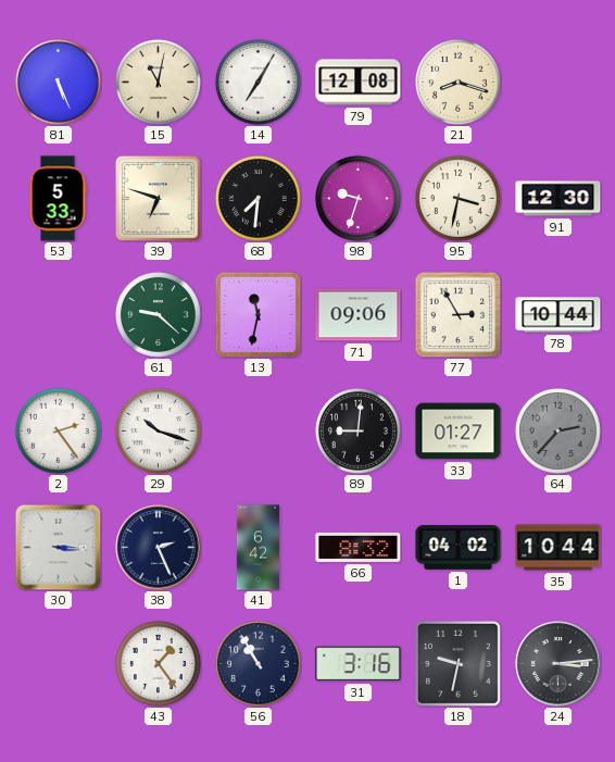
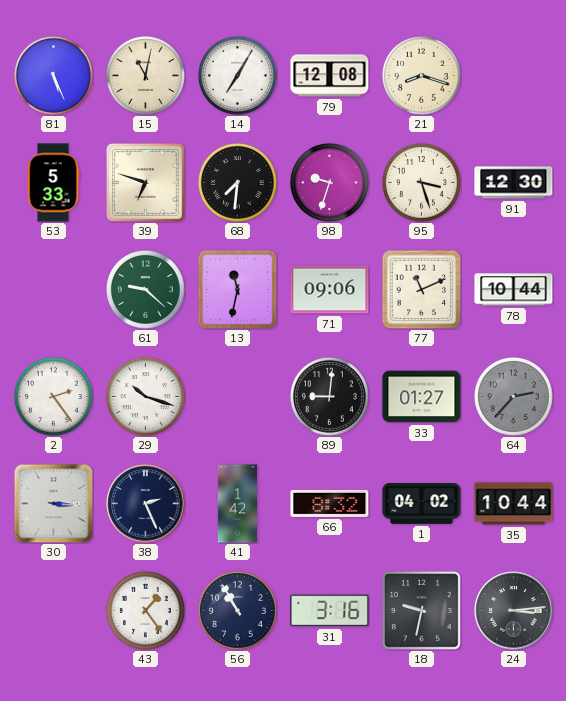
95: 3:32 -> 3:27 (422, 183)
77: 2:55 -> 11:11 (421, 289)
41: 6:42 -> 1:42 (237, 504)
